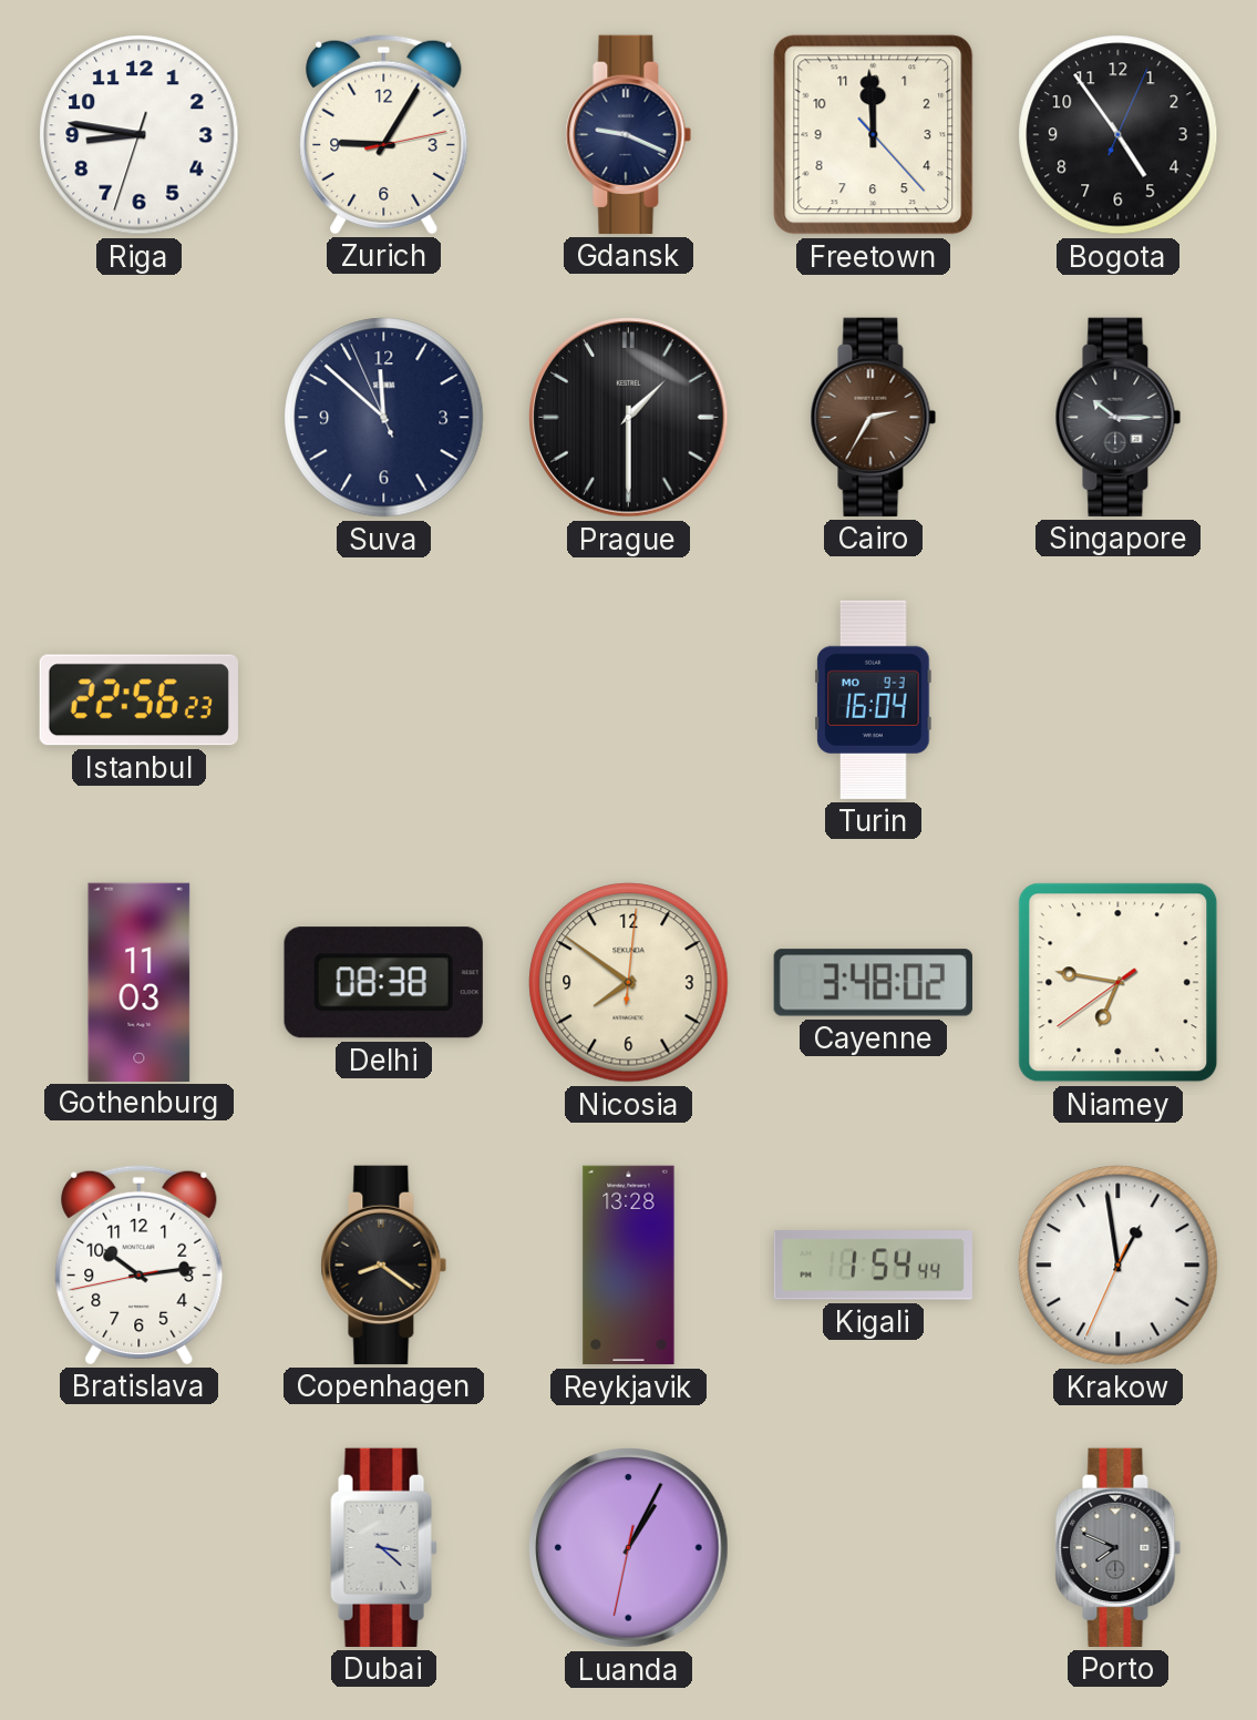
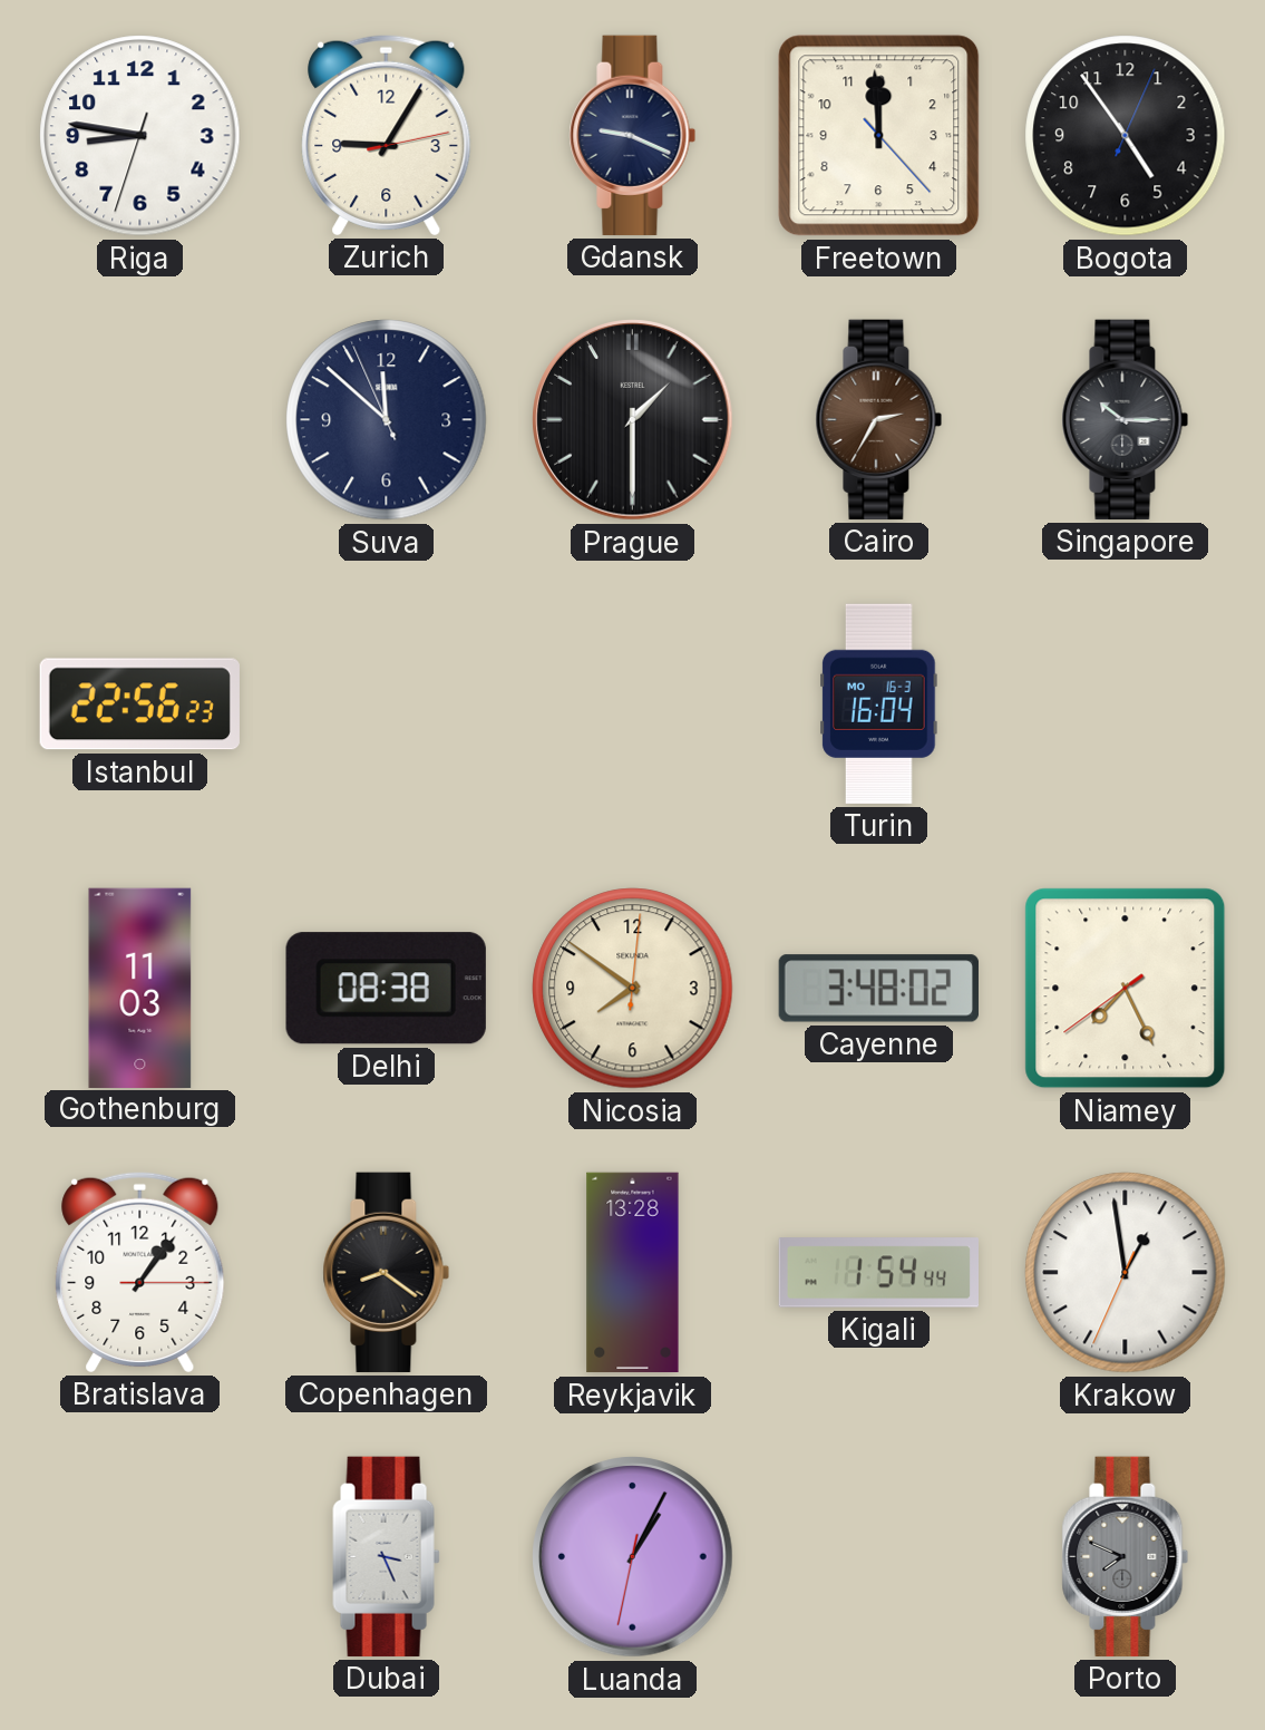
Turin date: MO 9-3 -> MO 16-3 (879, 703)
Niamey: 6:46 -> 7:25 (1126, 989)
Bratislava: 10:13 -> 1:06 (140, 1272)
Dubai: 3:22 -> 3:26 (387, 1556)
